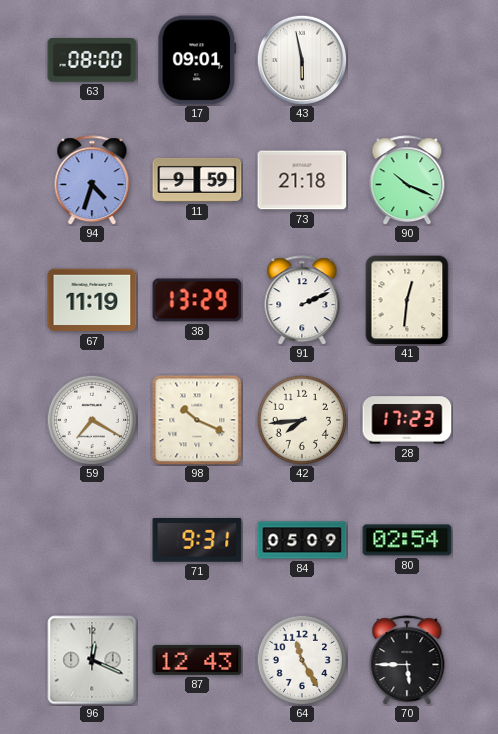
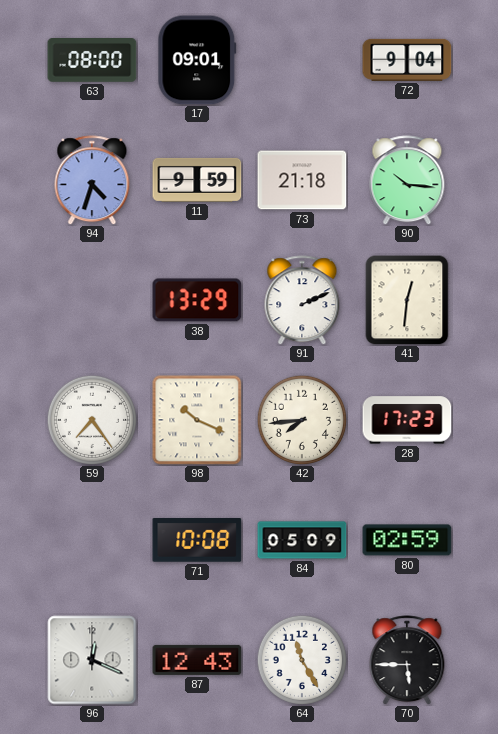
43: 5:58 -> none (301, 59)
72: none -> 9:04 (407, 60)
90: 10:19 -> 10:16 (407, 180)
67: 11:19 -> none (92, 300)
59: 7:20 -> 7:24 (91, 419)
71: 9:31 -> 10:08 (197, 541)
80: 02:54 -> 02:59 (407, 540)
